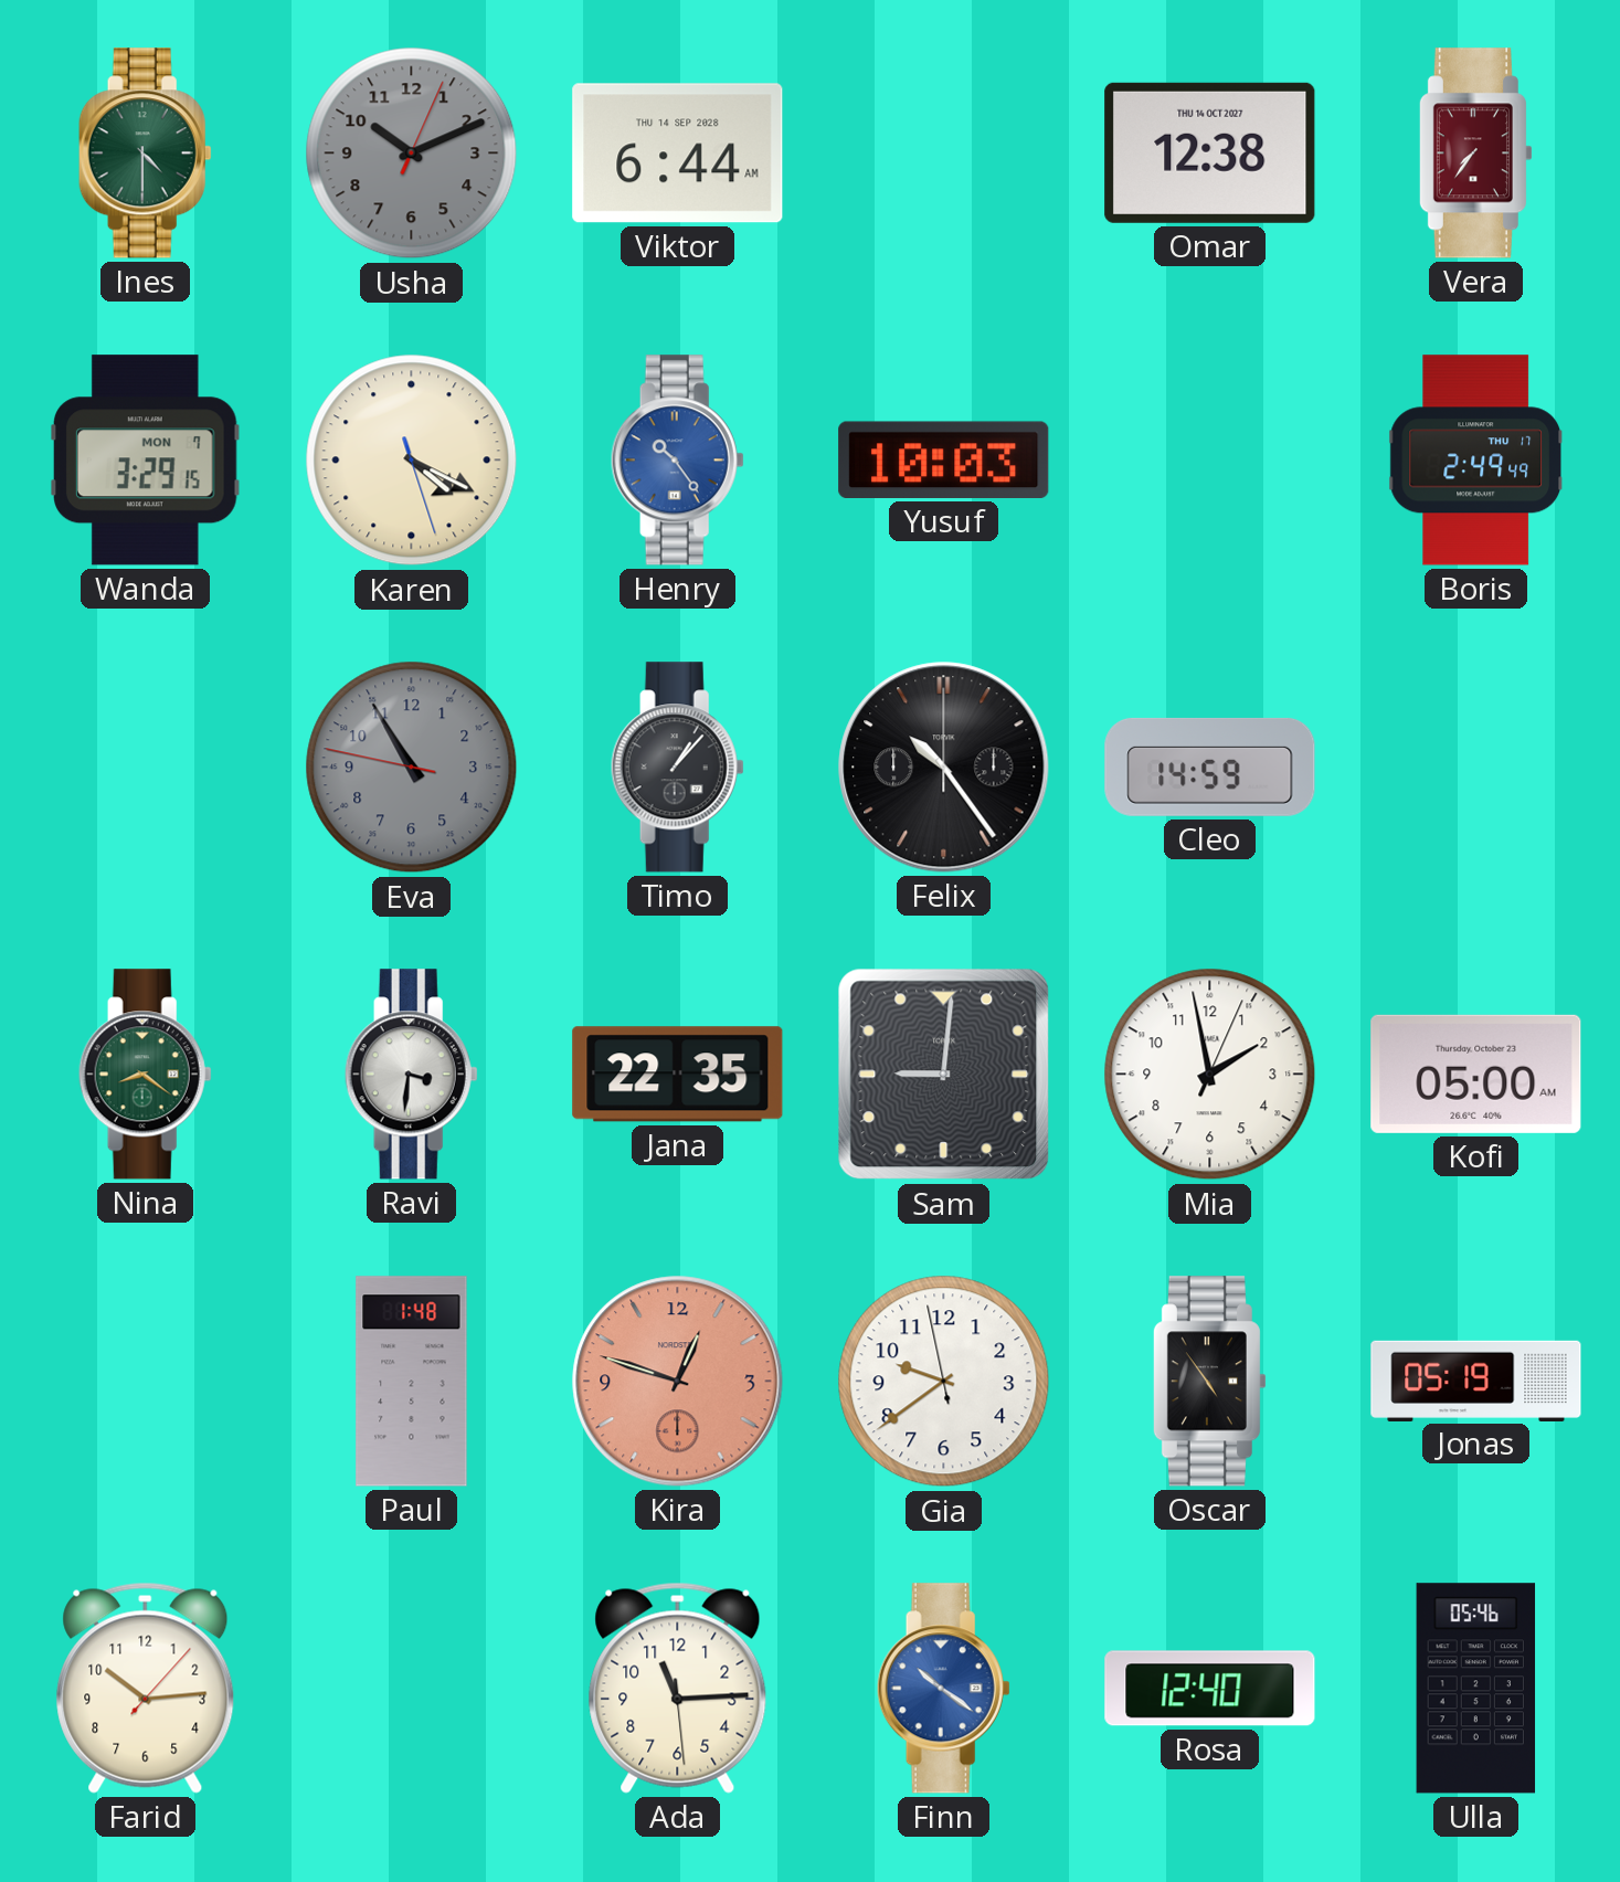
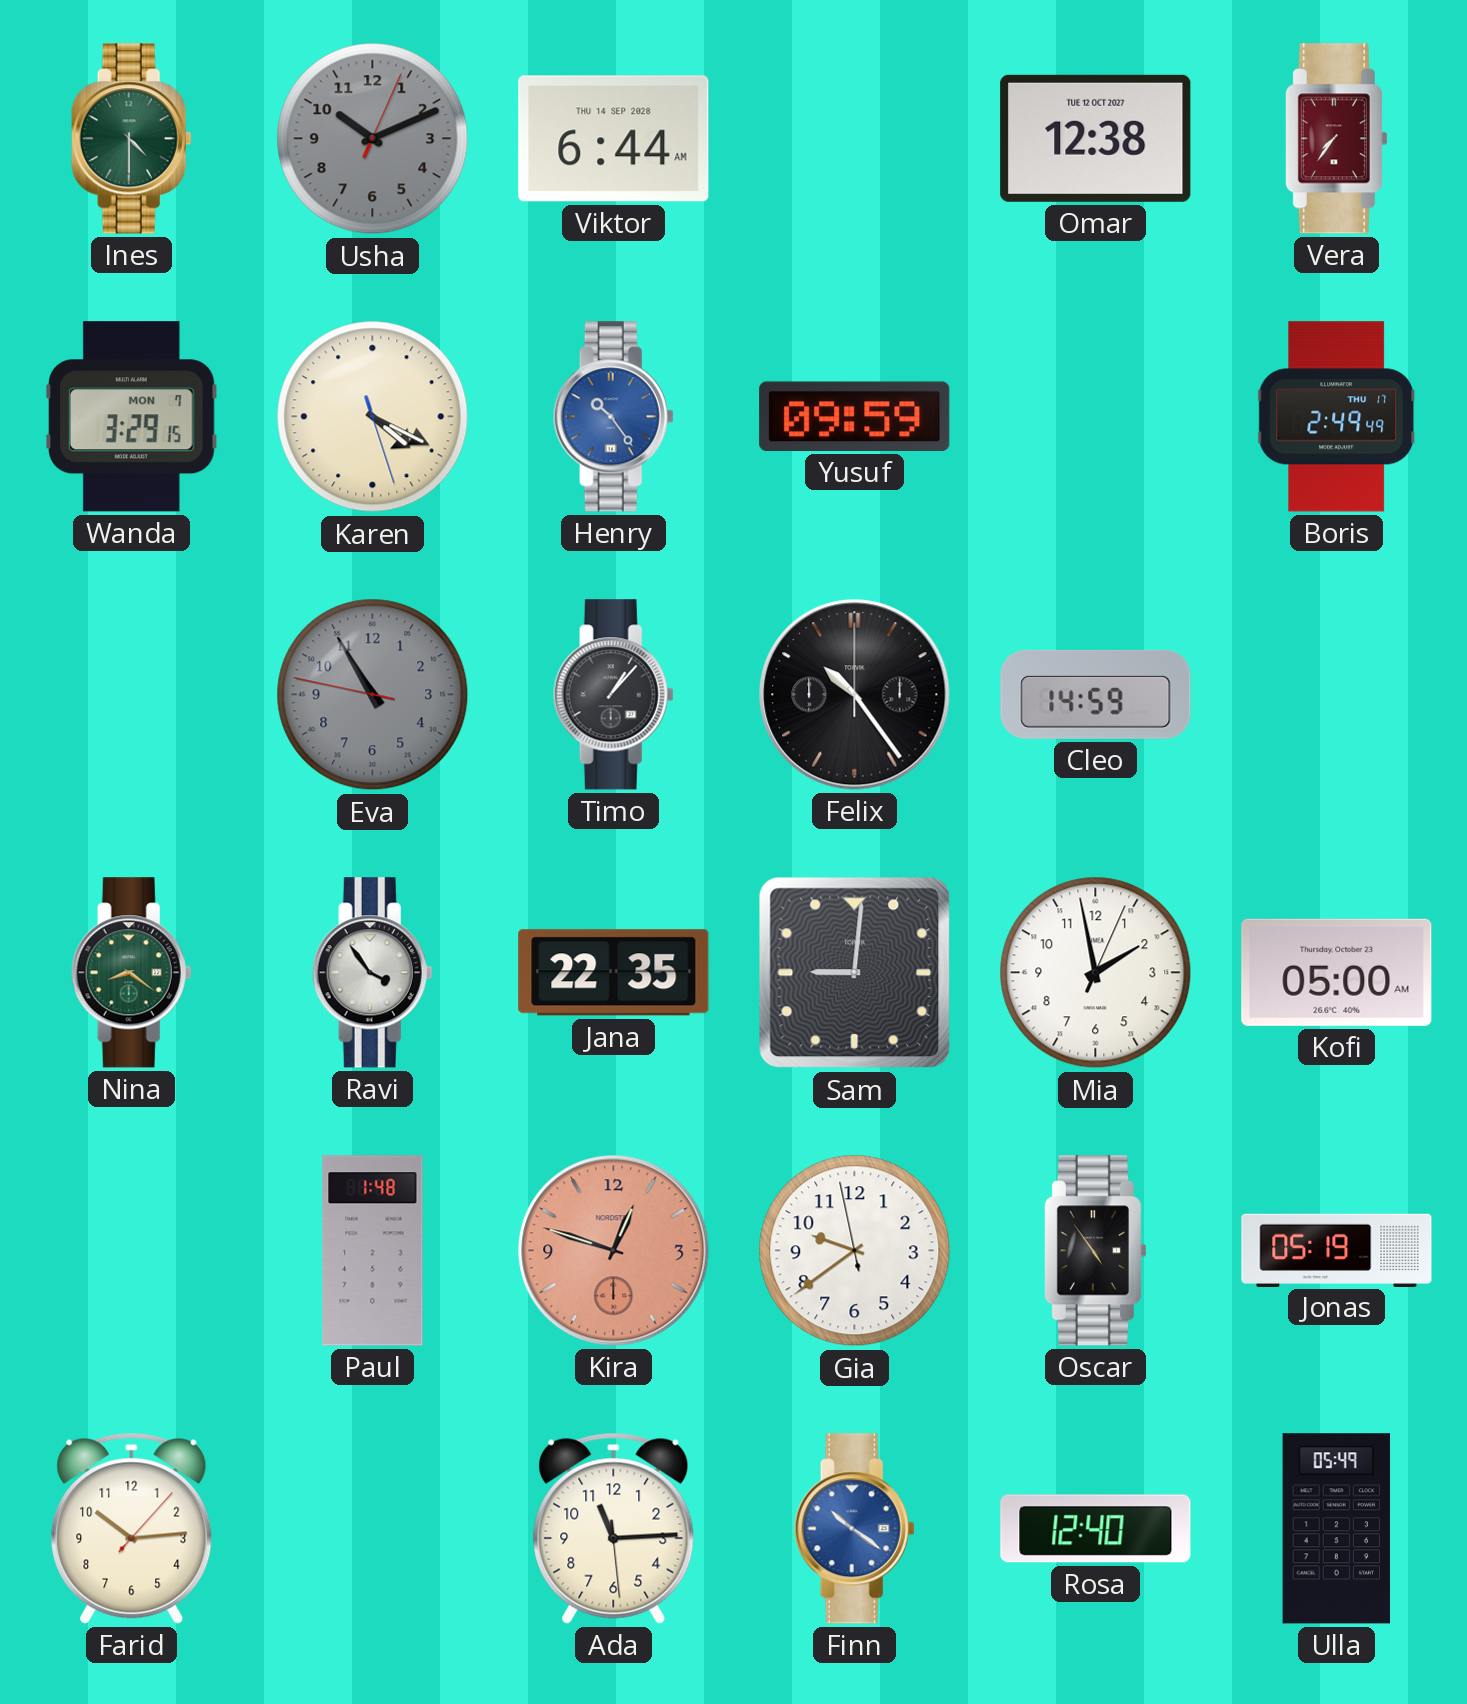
Omar date: THU 14 OCT 2027 -> TUE 12 OCT 2027 (1096, 138)
Yusuf: 10:03 -> 09:59 (855, 416)
Ravi: 3:31 -> 3:54 (372, 973)
Ulla: 05:46 -> 05:49 (1337, 1529)
